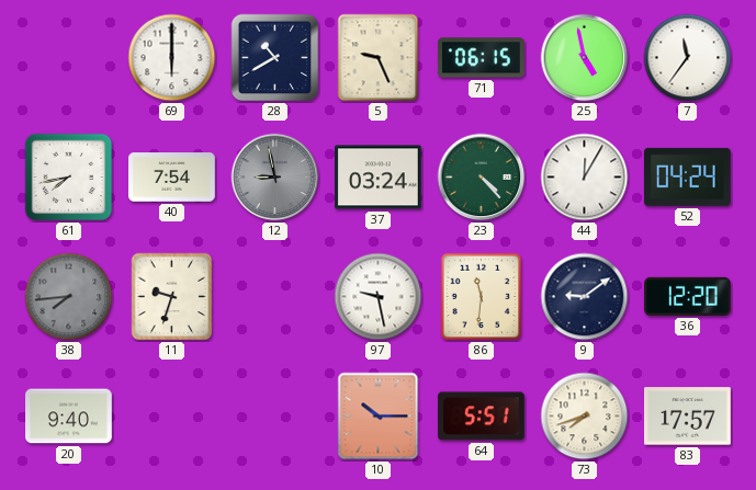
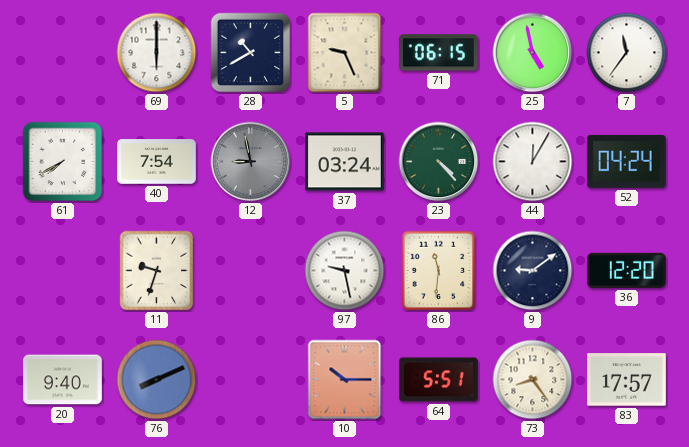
61: 7:43 -> 7:40 (63, 162)
38: 7:44 -> none (69, 297)
76: none -> 8:11 (157, 380)
73: 7:42 -> 8:24 (533, 380)
